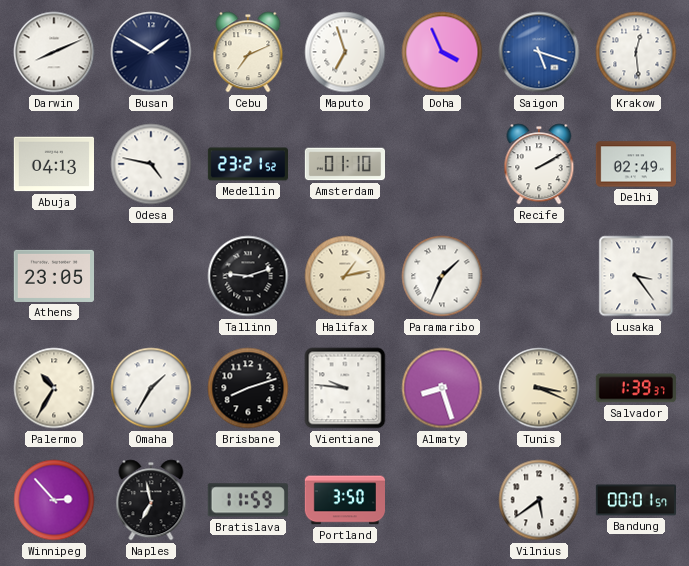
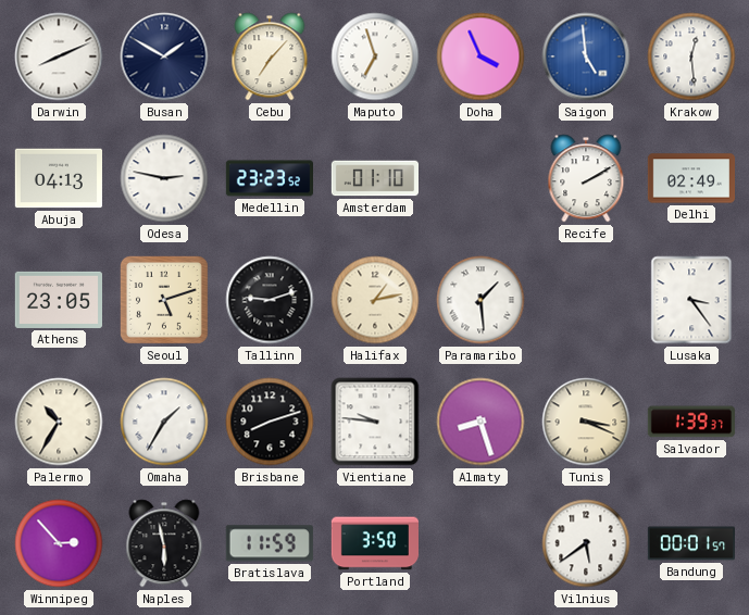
Cebu: 7:11 -> 7:07 (270, 57)
Saigon: 5:18 -> 4:59 (586, 57)
Odesa: 4:47 -> 2:47 (164, 178)
Medellin: 23:21 -> 23:23 (269, 178)
Seoul: none -> 5:12 (164, 300)
Paramaribo: 1:34 -> 1:29 (480, 300)
Naples: 6:58 -> 5:58 (164, 543)
